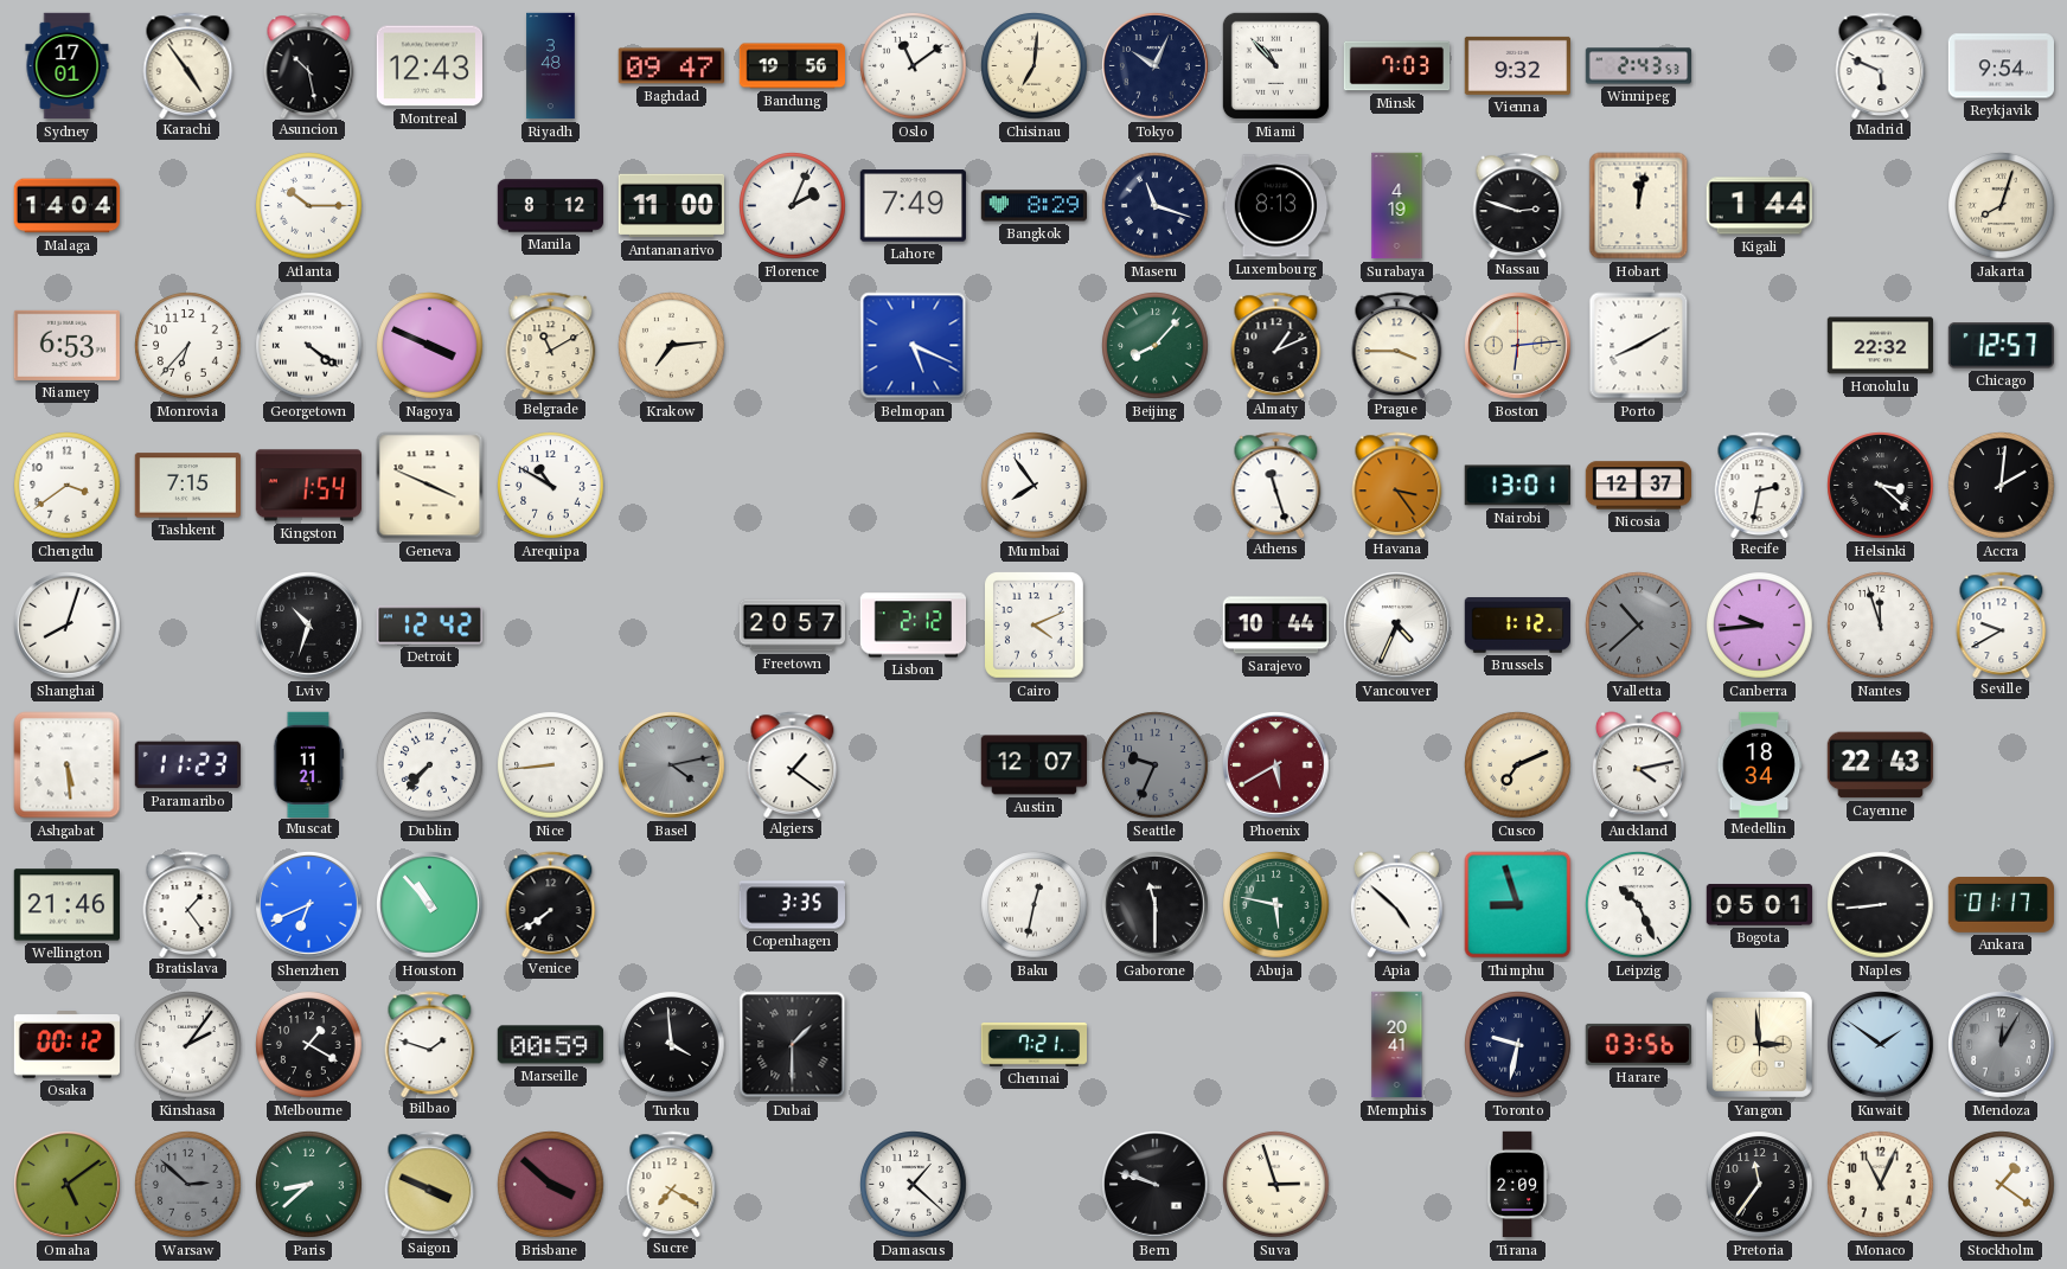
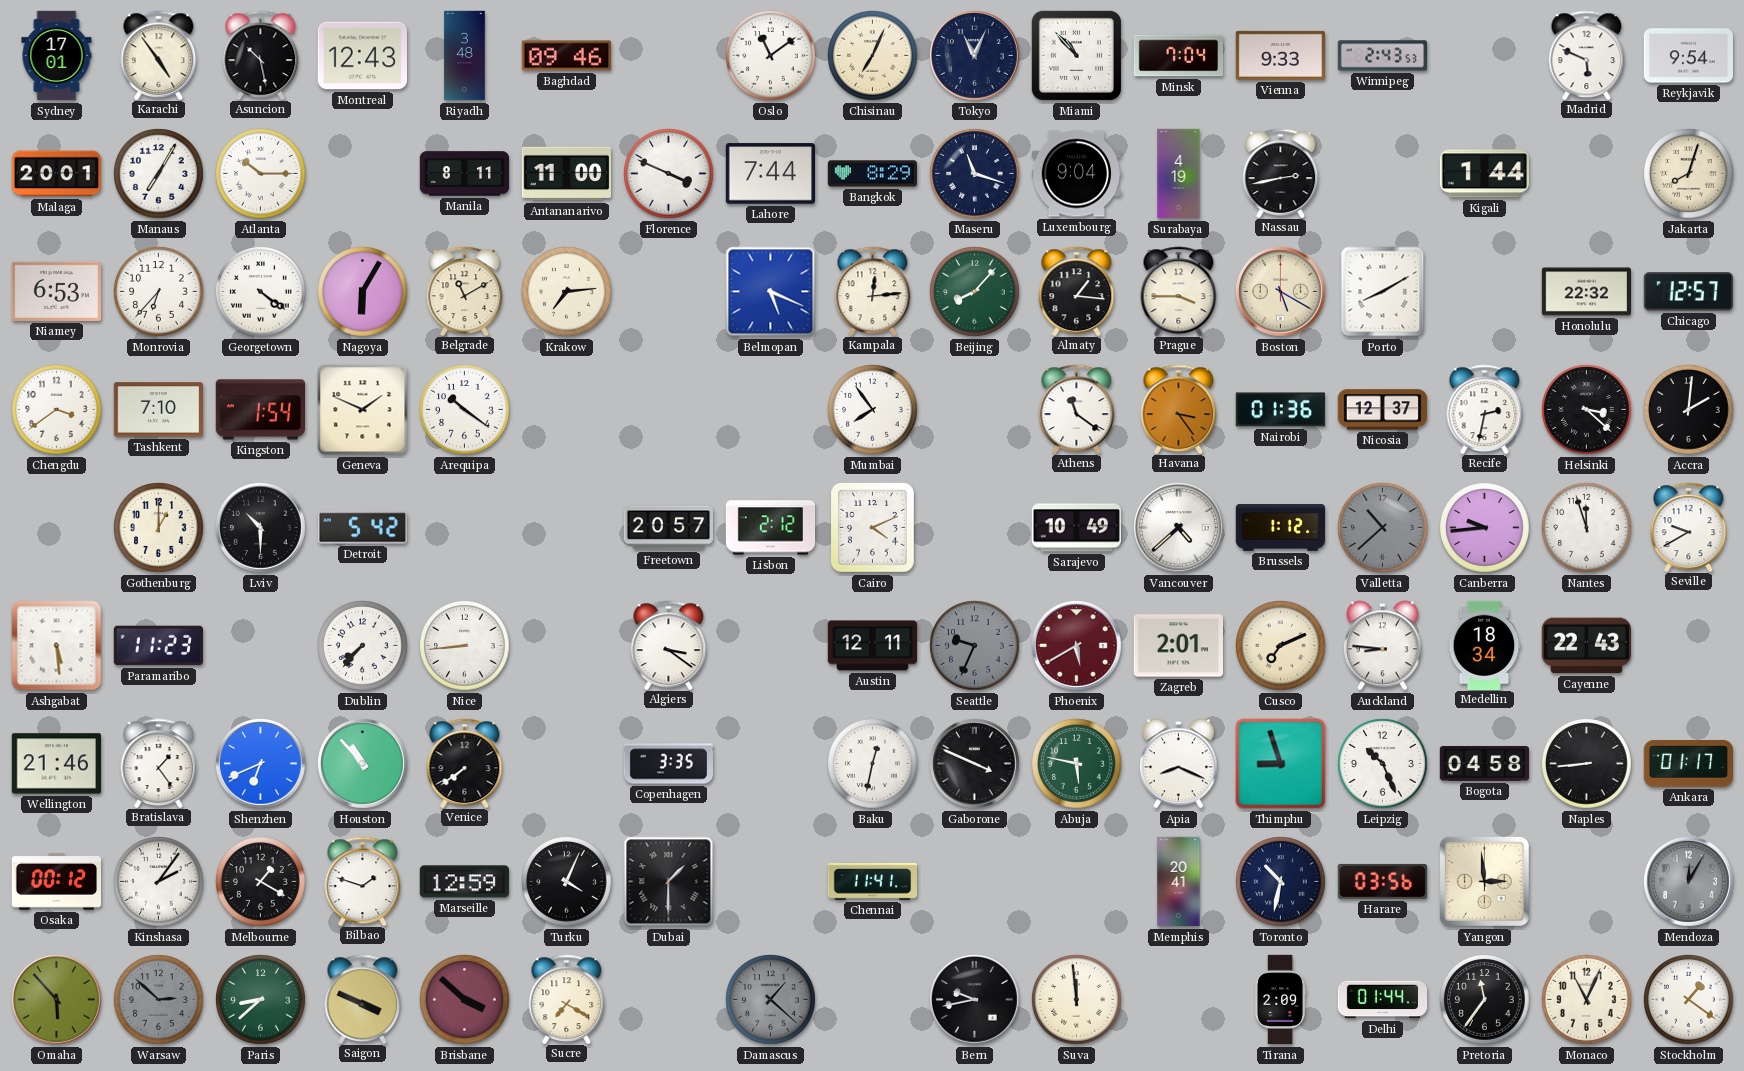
Baghdad: 09:47 -> 09:46 (566, 56)
Bandung: 19:56 -> none (792, 66)
Chisinau: 7:01 -> 7:04 (873, 56)
Tokyo: 10:04 -> 11:04 (975, 56)
Minsk: 7:03 -> 7:04 (1179, 56)
Vienna: 9:32 -> 9:33 (1280, 55)
Malaga: 14:04 -> 20:01 (56, 174)
Manaus: none -> 7:05 (159, 174)
Manila: 8:12 -> 8:11 (465, 174)
Florence: 2:04 -> 3:49 (669, 174)
Lahore: 7:49 -> 7:44 (770, 174)
Luxembourg: 8:13 -> 9:04 (1077, 174)
Nassau: 2:48 -> 2:43 (1281, 173)
Hobart: 12:02 -> none (1639, 206)
Nagoya: 3:49 -> 6:05 (363, 292)
Kampala: none -> 12:14 (873, 291)
Almaty: 1:11 -> 1:16 (1077, 291)
Boston: 6:14 -> 5:20 (1281, 292)
Tashkent: 7:15 -> 7:10 (158, 410)
Geneva: 3:49 -> 1:49 (363, 410)
Arequipa: 10:50 -> 10:21 (465, 410)
Athens: 11:27 -> 11:21 (1077, 409)
Nairobi: 13:01 -> 01:36 (1280, 410)
Shanghai: 8:03 -> none (68, 626)
Gothenburg: none -> 1:00 (159, 528)
Lviv: 10:33 -> 10:30 (261, 528)
Detroit: 12:42 -> 5:42 (362, 528)
Sarajevo: 10:44 -> 10:49 (1076, 528)
Vancouver: 4:34 -> 4:38 (1179, 528)
Muscat: 11:21 -> none (309, 764)
Basel: 4:13 -> none (672, 765)
Algiers: 1:21 -> 3:21 (669, 645)
Austin: 12:07 -> 12:11 (872, 646)
Zagreb: none -> 2:01 (1178, 646)
Auckland: 4:13 -> 8:46 (1382, 646)
Gaborone: 11:30 -> 3:49 (975, 764)
Apia: 4:52 -> 8:19 (1178, 764)
Bogota: 05:01 -> 04:58 (1485, 764)
Marseille: 00:59 -> 12:59 (464, 882)
Turku: 3:59 -> 4:04 (567, 882)
Chennai: 7:21 -> 11:41 (873, 882)
Toronto: 9:32 -> 10:32 (1281, 882)
Kuwait: 1:51 -> none (1881, 1045)
Omaha: 5:09 -> 5:53 (57, 1000)
Damascus dial: white -> grey (771, 1000)
Bern: 9:48 -> 9:43 (975, 1000)
Suva: 2:57 -> 11:59 (1077, 1000)
Delhi: none -> 01:44 (1383, 1000)
